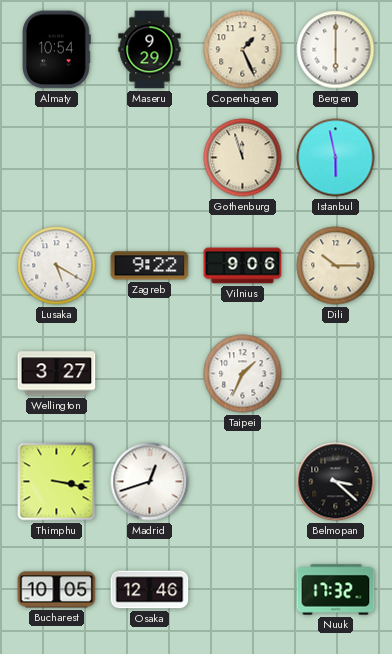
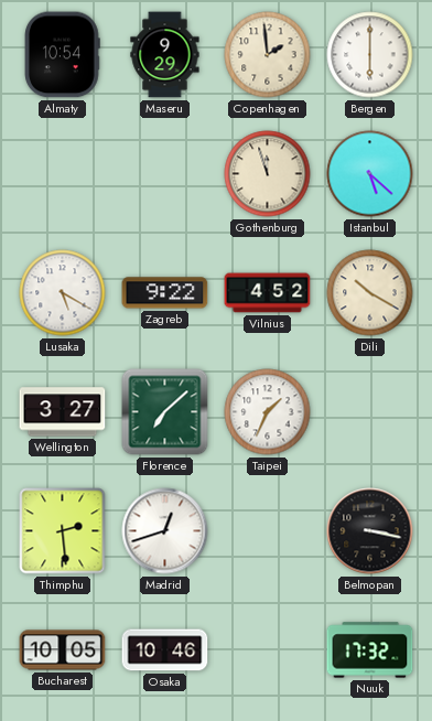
Copenhagen: 1:26 -> 1:59 (268, 55)
Istanbul: 5:58 -> 5:22 (370, 174)
Vilnius: 9:06 -> 4:52 (268, 293)
Dili: 10:15 -> 10:20 (370, 293)
Florence: none -> 7:08 (165, 412)
Thimphu: 3:17 -> 2:29 (63, 531)
Belmopan: 3:22 -> 3:17 (370, 531)
Osaka: 12:46 -> 10:46 (165, 650)
